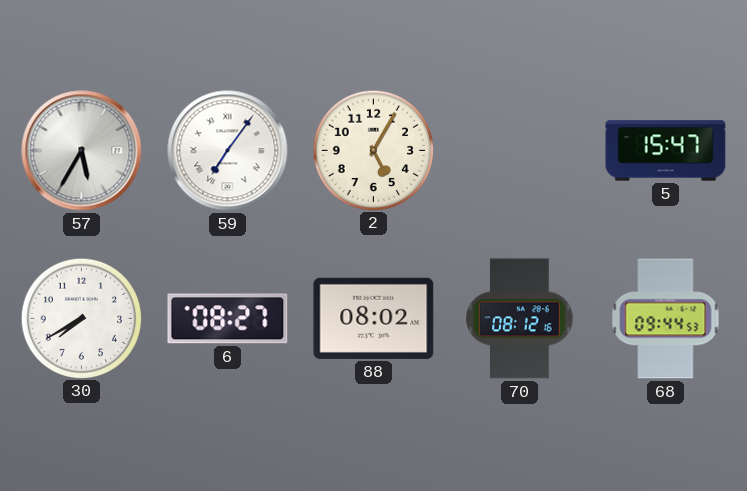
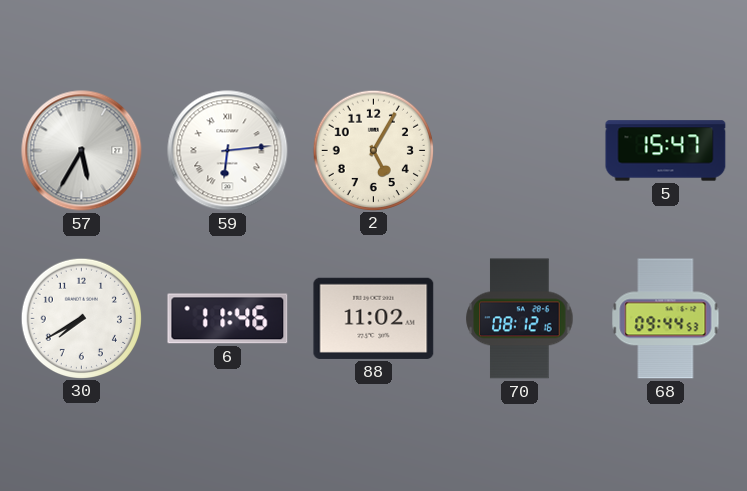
59: 7:06 -> 6:14 (228, 151)
6: 08:27 -> 11:46 (228, 319)
88: 08:02 -> 11:02 (374, 318)
